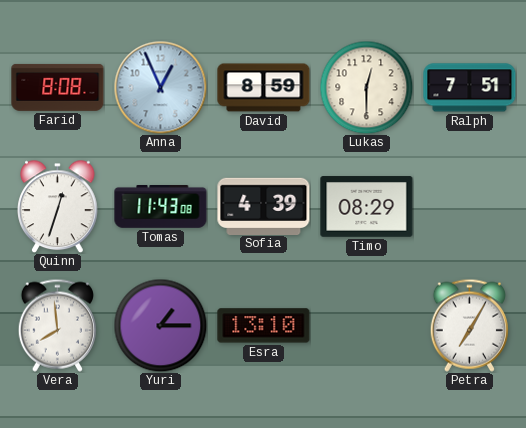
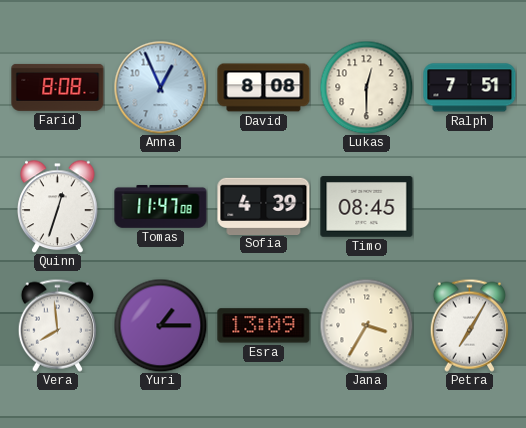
David: 8:59 -> 8:08 (264, 88)
Tomas: 11:43 -> 11:47 (161, 207)
Timo: 08:29 -> 08:45 (367, 207)
Esra: 13:10 -> 13:09 (264, 326)
Jana: none -> 3:35 (366, 325)
